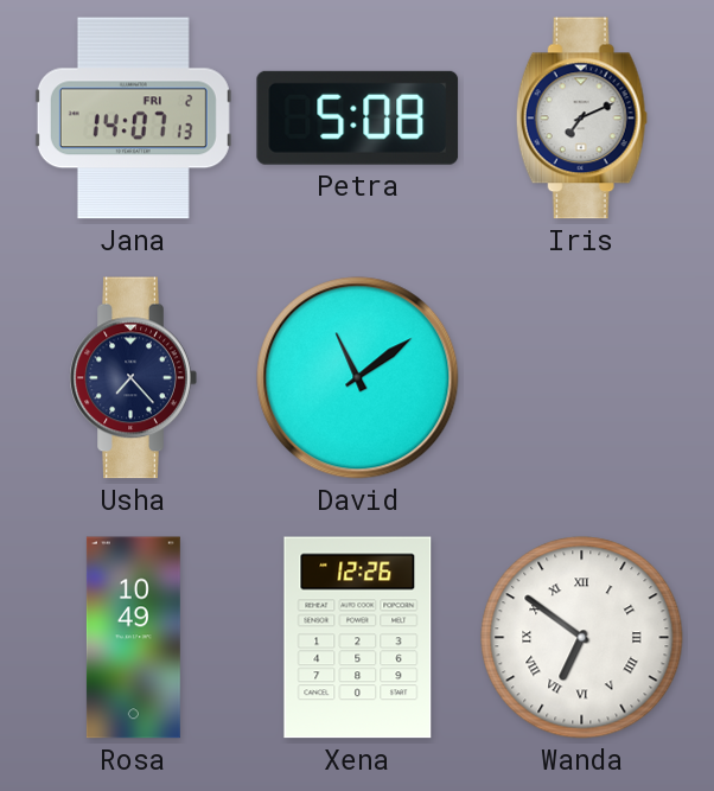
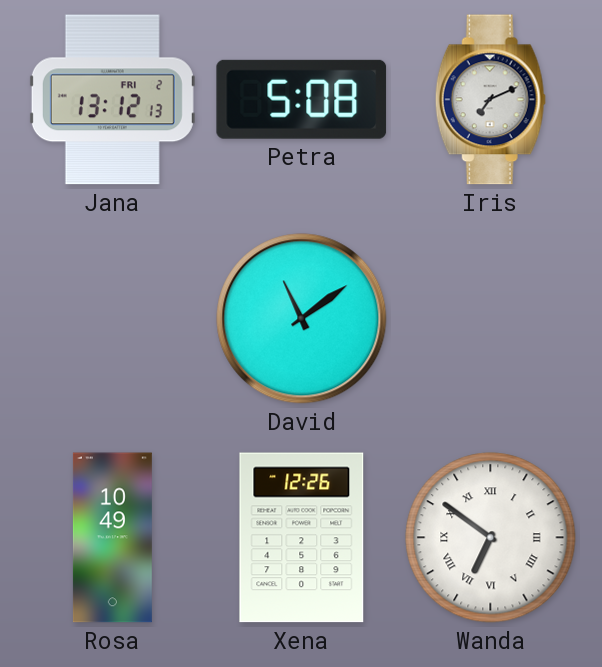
Jana: 14:07 -> 13:12 (112, 100)
Usha: 7:23 -> none (133, 378)
